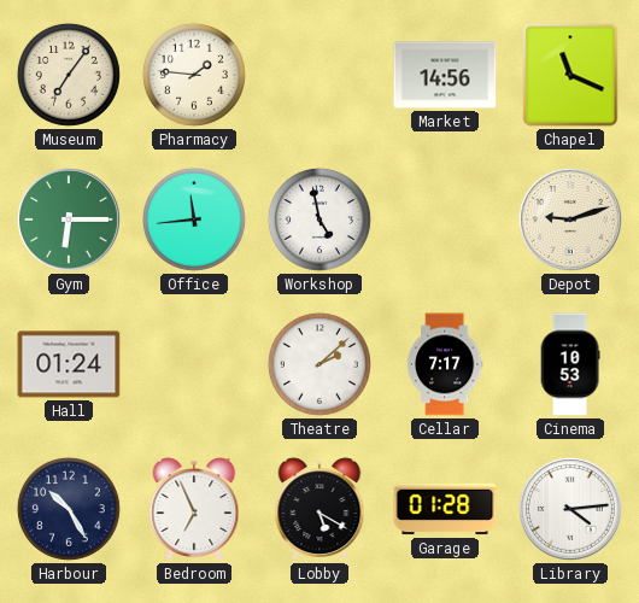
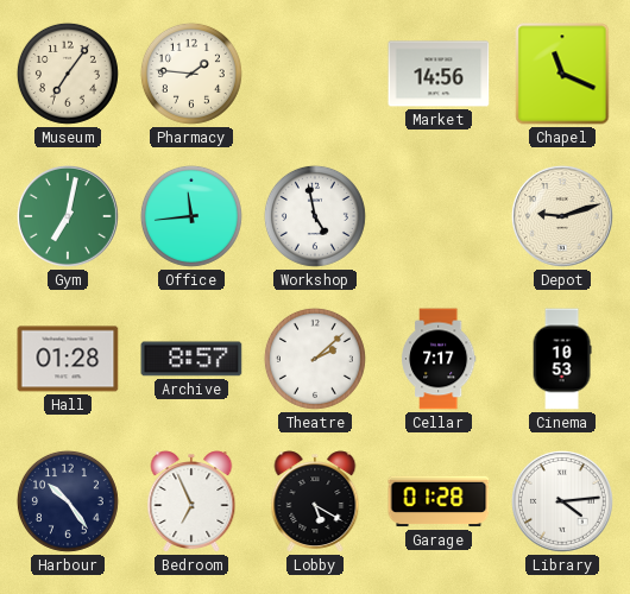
Gym: 6:15 -> 7:02 (69, 217)
Hall: 01:24 -> 01:28 (68, 359)
Archive: none -> 8:57 (191, 359)
Harbour: 10:25 -> 10:24 (68, 501)
